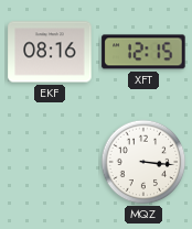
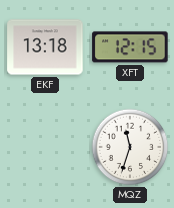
EKF: 08:16 -> 13:18 (45, 47)
MQZ: 3:16 -> 11:33 (130, 147)
